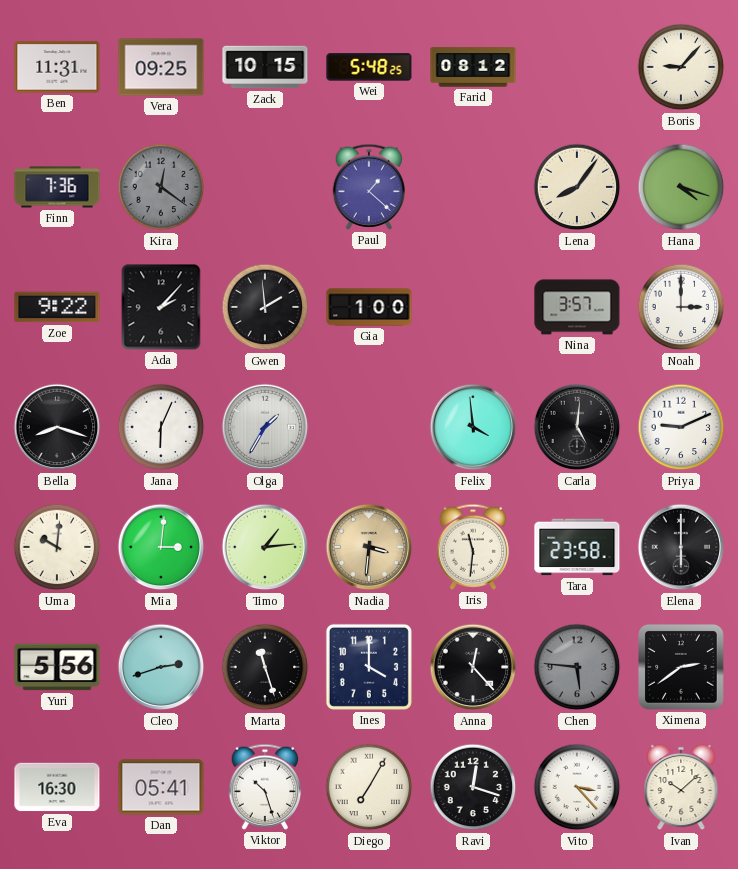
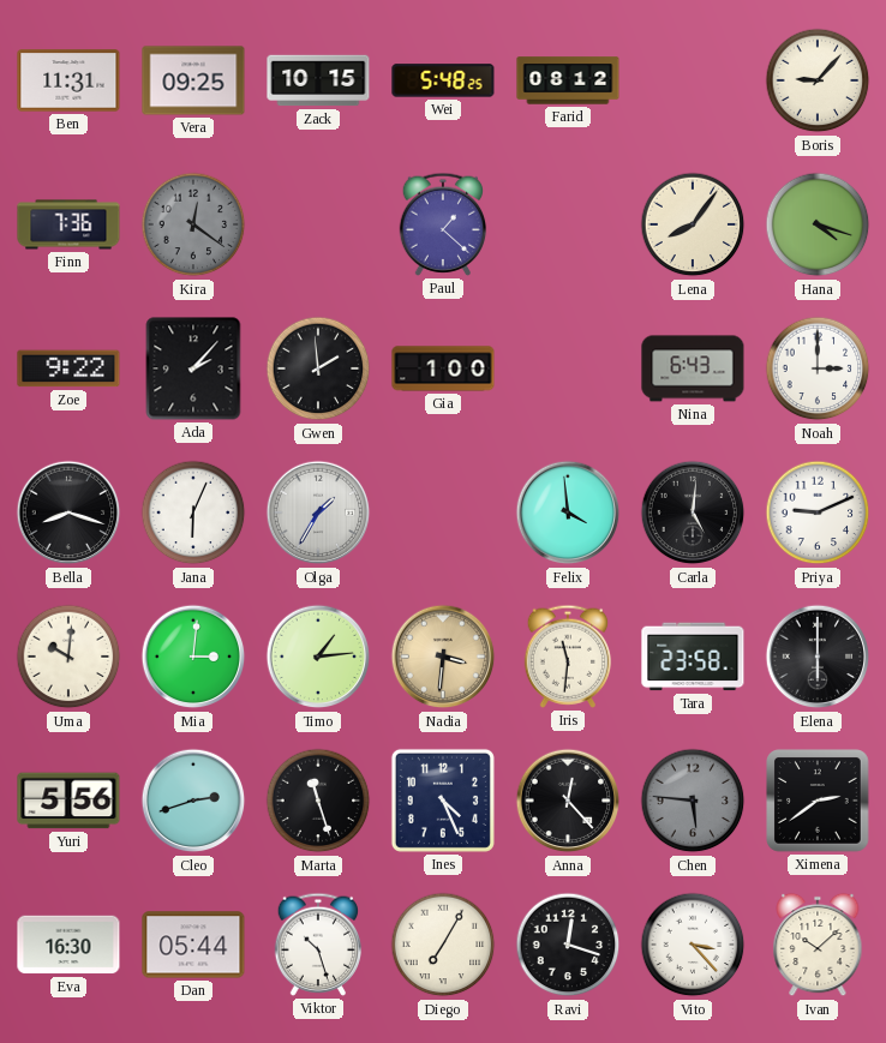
Nina: 3:57 -> 6:43 (693, 368)
Ines: 4:00 -> 4:26 (443, 801)
Dan: 05:41 -> 05:44 (193, 945)
